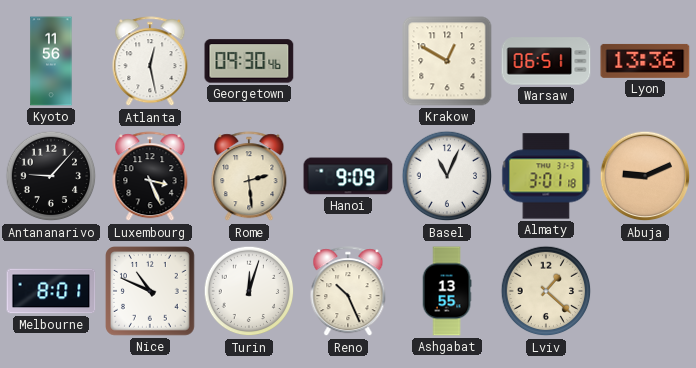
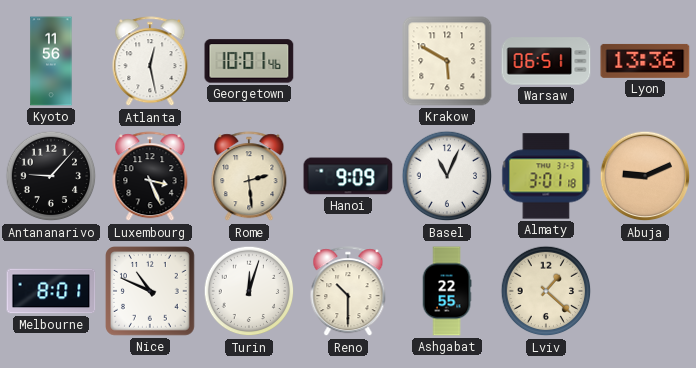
Georgetown: 09:30 -> 10:01 (249, 61)
Krakow: 12:50 -> 5:50 (447, 61)
Reno: 10:26 -> 10:30 (348, 292)
Ashgabat: 13:55 -> 22:55 (447, 291)
